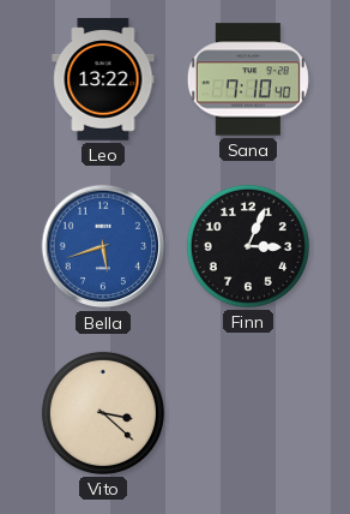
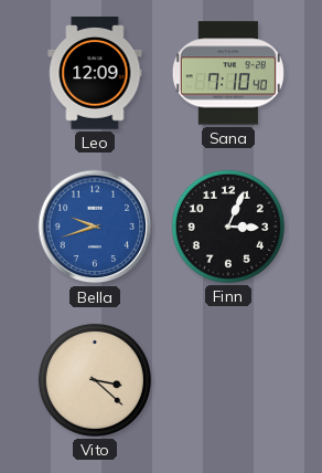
Leo: 13:22 -> 12:09 (95, 73)
Bella: 5:42 -> 9:42 (95, 227)
